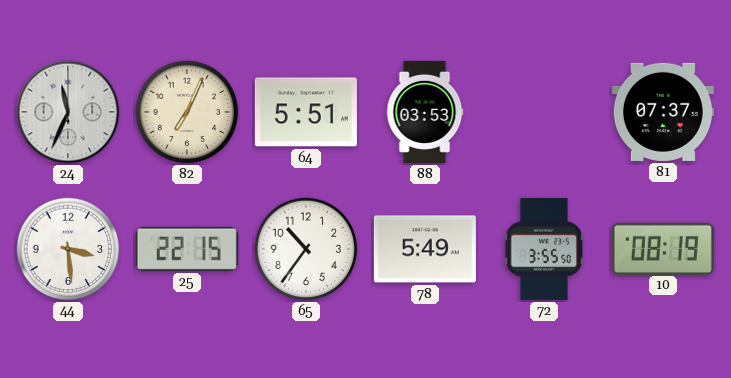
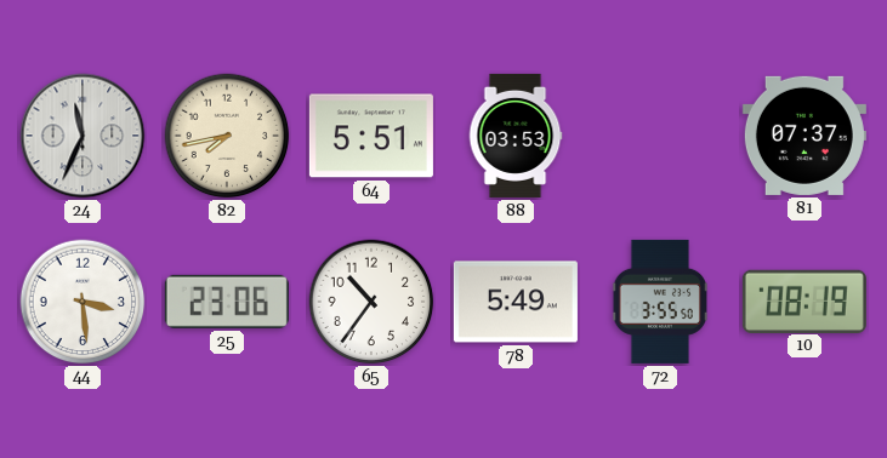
82: 7:04 -> 7:43 (227, 136)
25: 22:15 -> 23:06 (227, 302)
